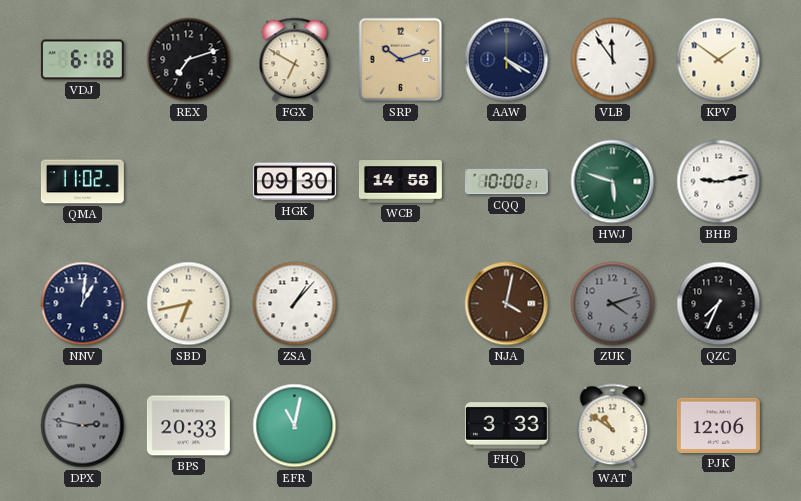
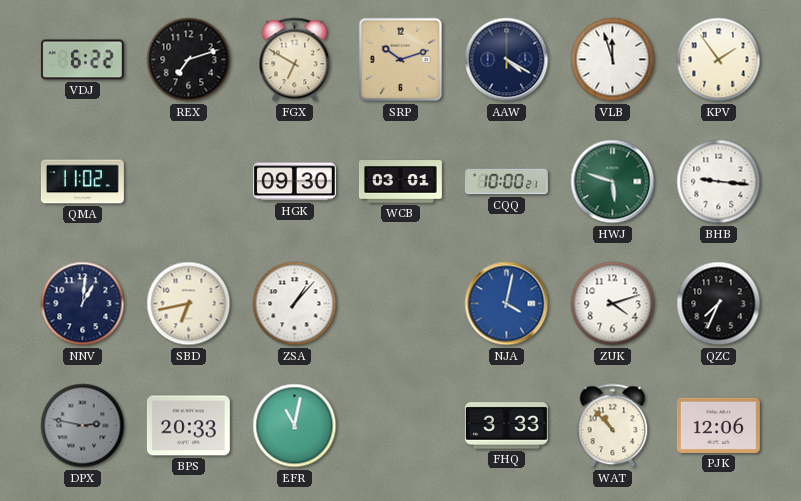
VDJ: 6:18 -> 6:22 (82, 60)
VLB: 11:54 -> 11:57 (613, 60)
KPV: 1:51 -> 1:54 (719, 60)
WCB: 14:58 -> 03:01 (400, 182)
BHB: 9:13 -> 9:16 (719, 182)
NJA dial: brown -> blue (507, 304)
ZUK dial: grey -> white (613, 304)
WAT: 10:51 -> 10:53 (613, 426)
